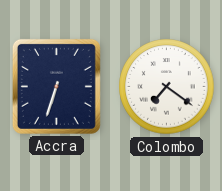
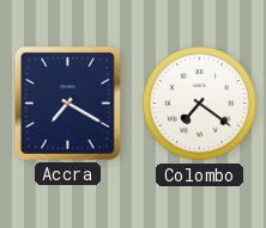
Accra: 6:33 -> 7:20 (67, 103)
